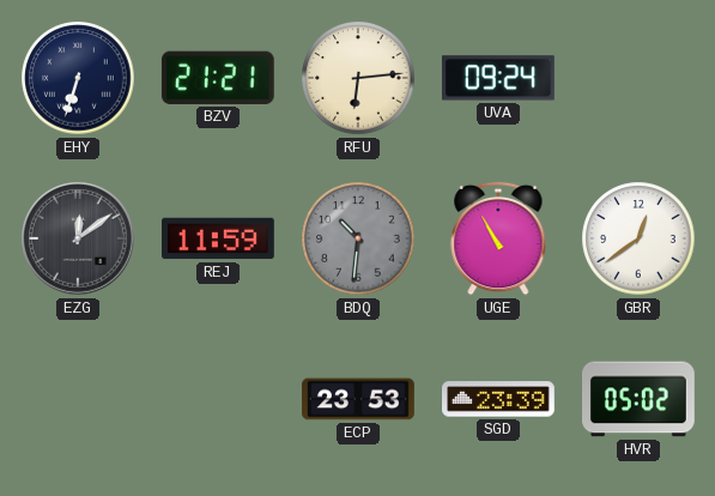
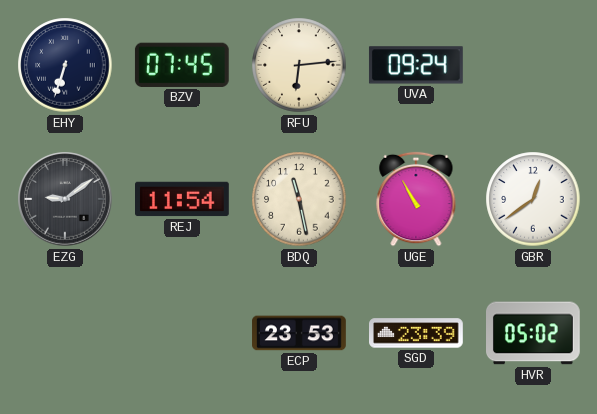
BZV: 21:21 -> 07:45 (182, 65)
EZG: 12:09 -> 9:09 (65, 199)
REJ: 11:59 -> 11:54 (183, 199)
BDQ: 10:31 -> 11:28 (299, 199)
BDQ dial: grey -> cream (299, 199)
